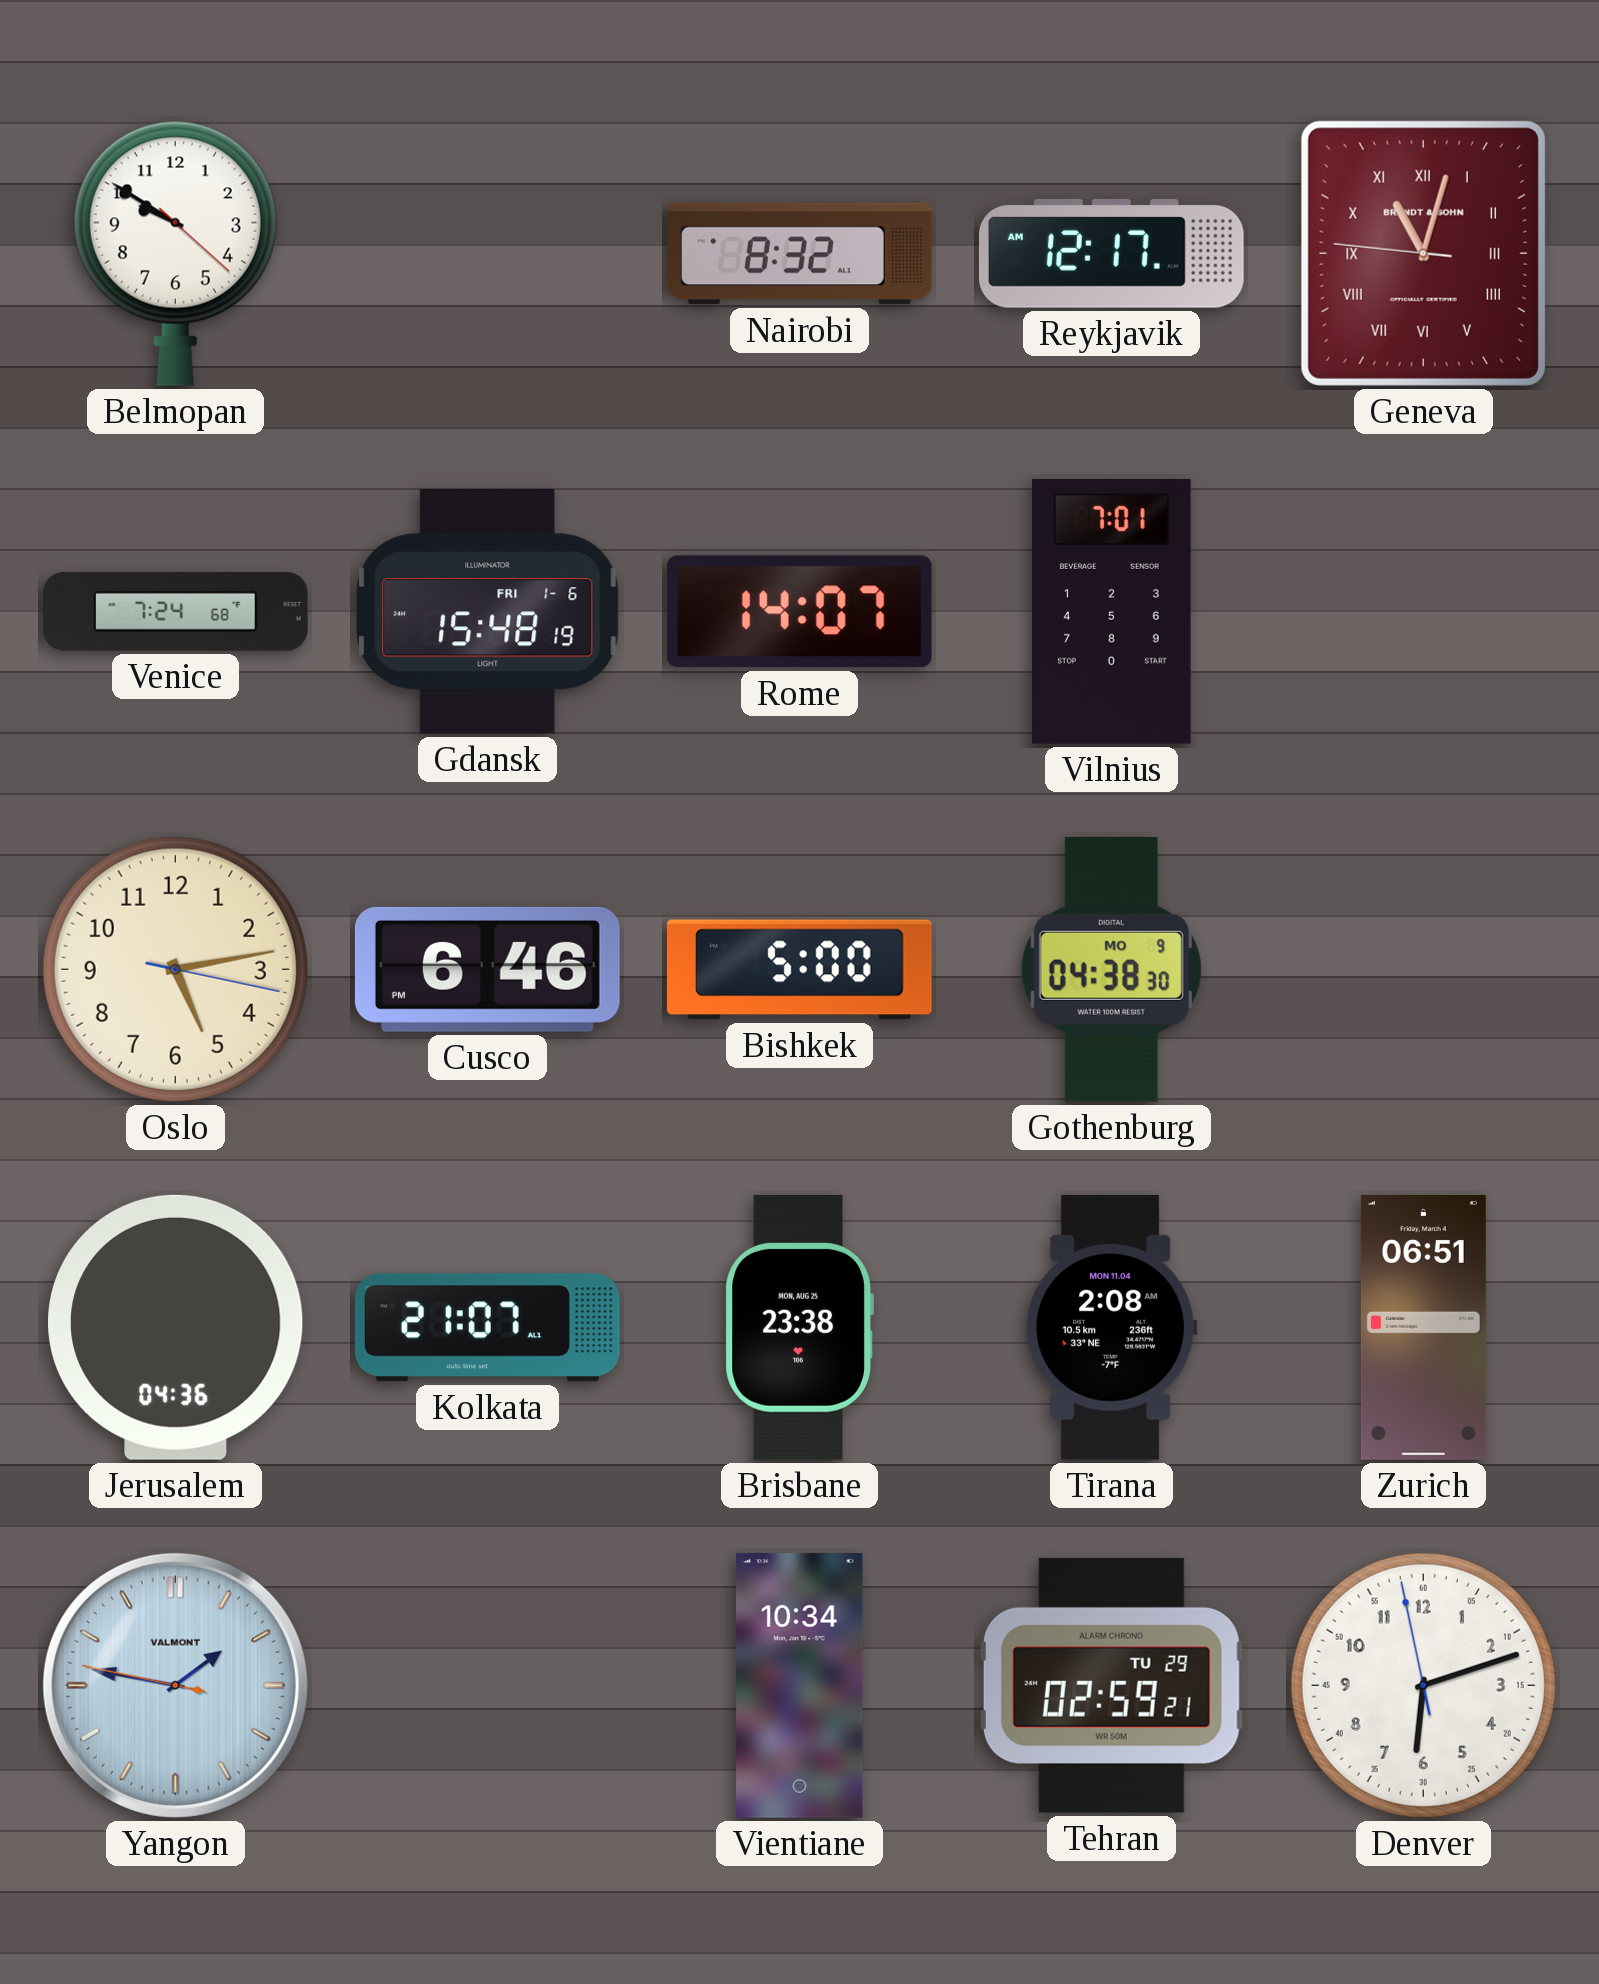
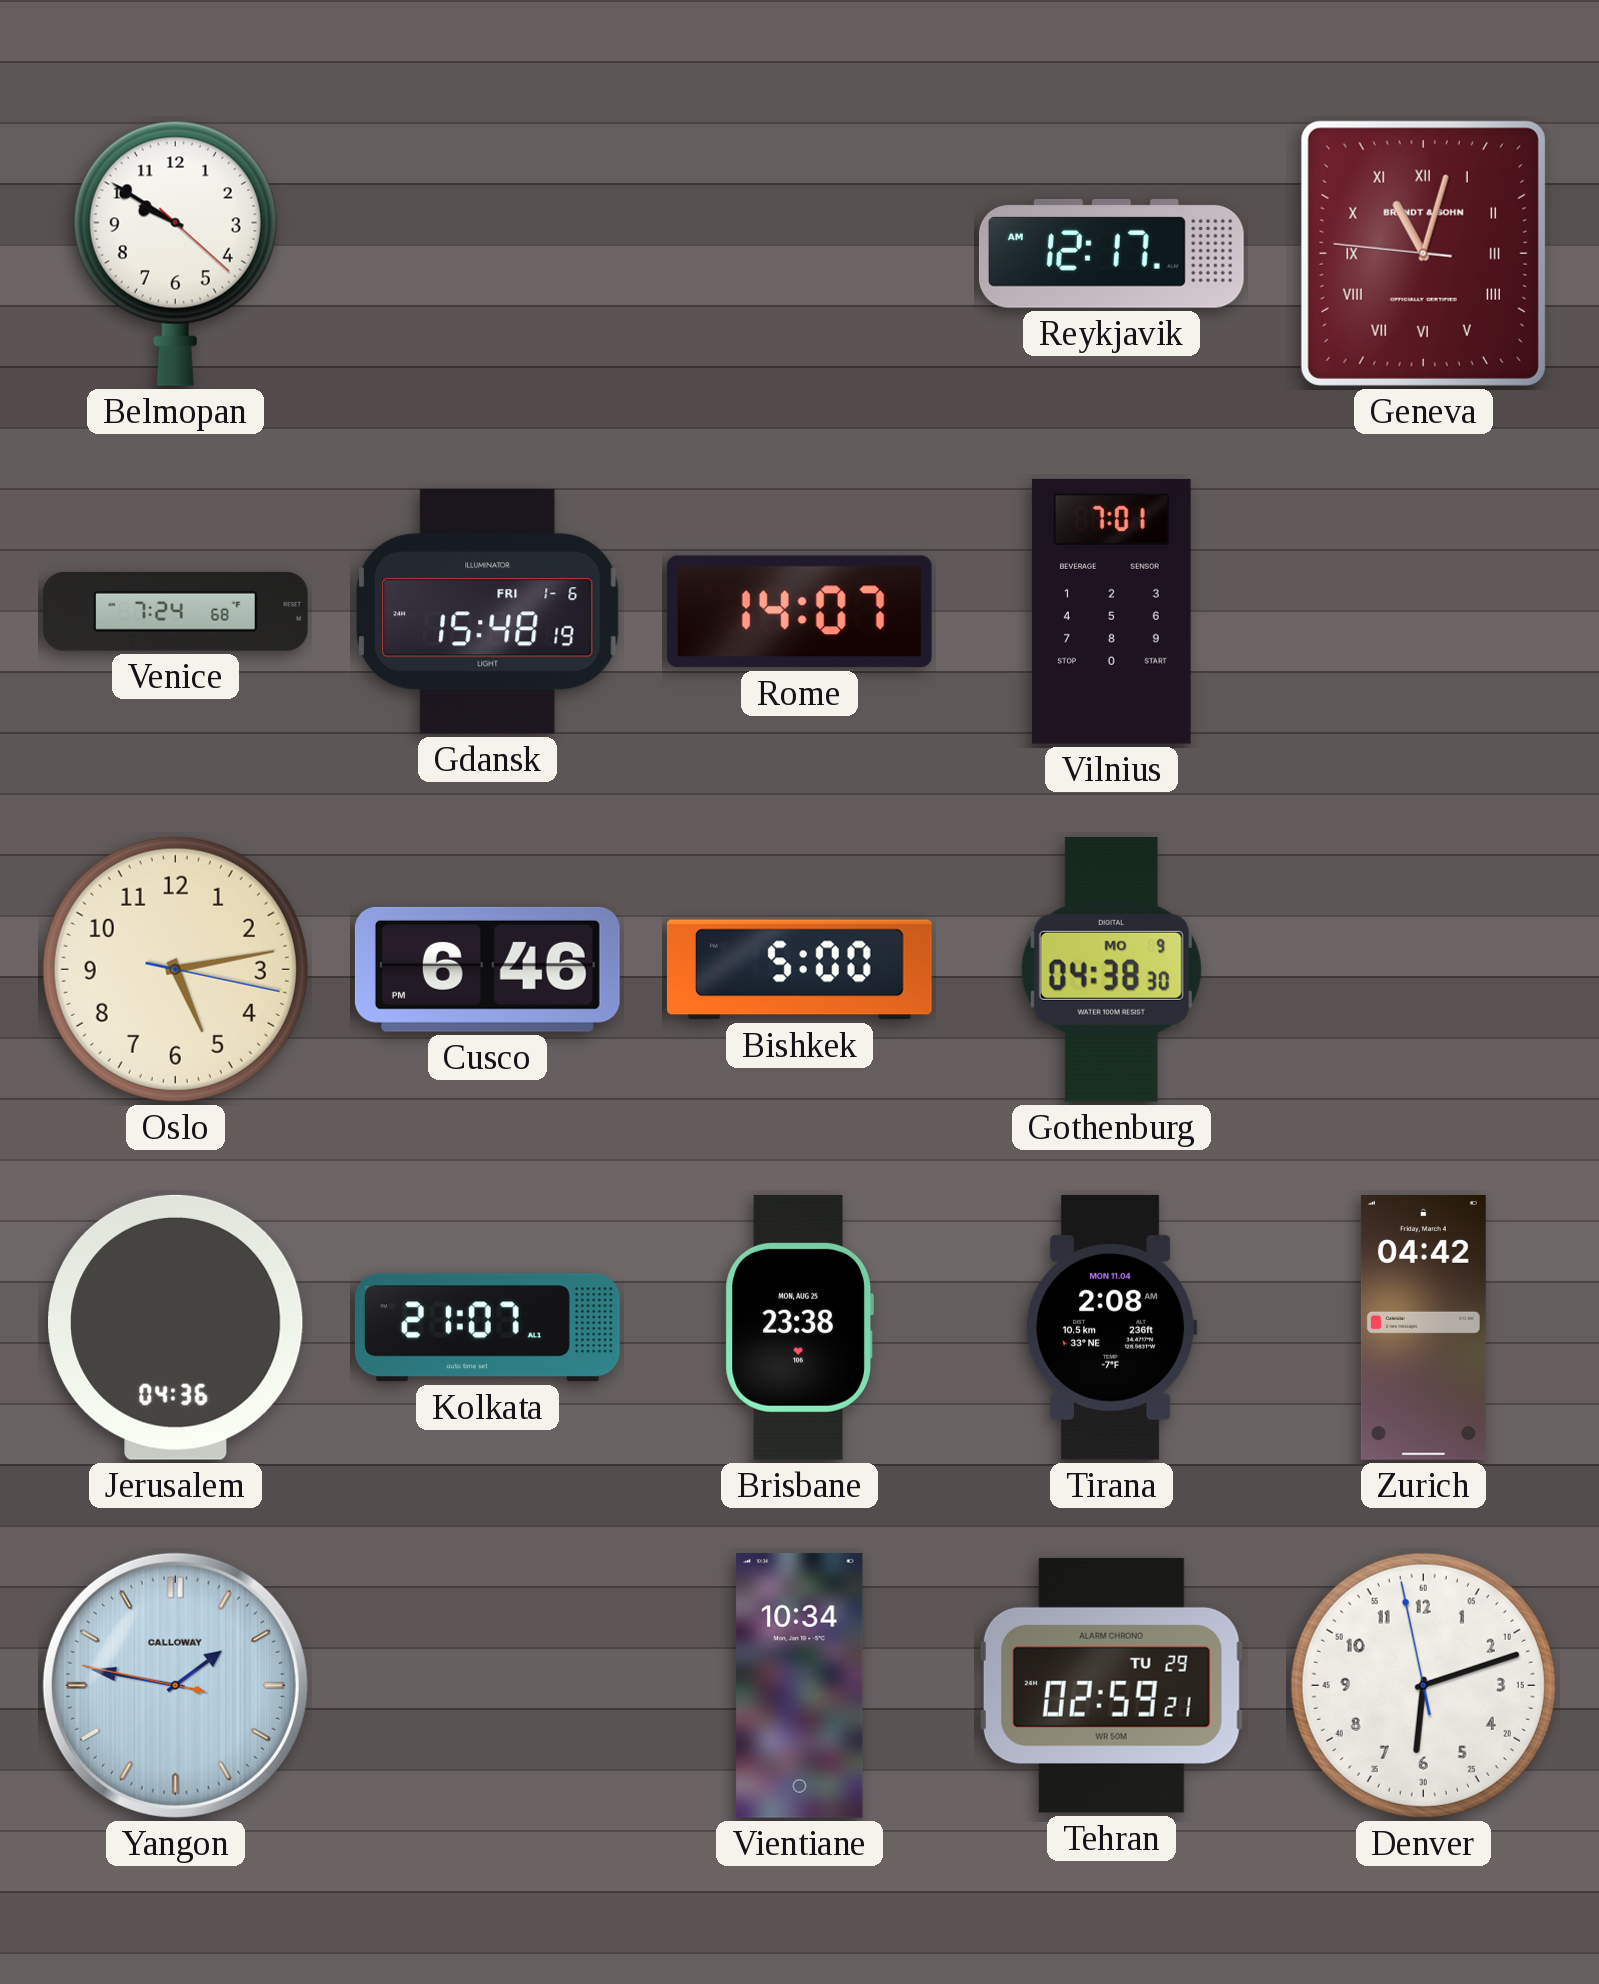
Nairobi: 8:32 -> none (800, 254)
Zurich: 06:51 -> 04:42 (1423, 1327)
Yangon brand: VALMONT -> CALLOWAY (175, 1685)
